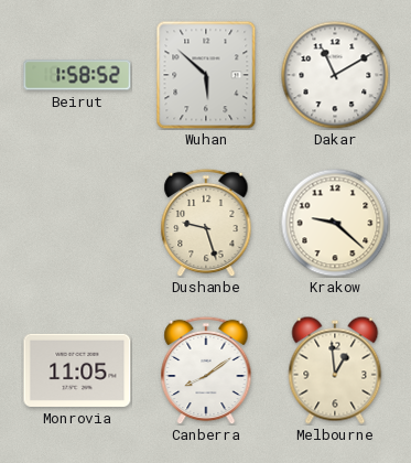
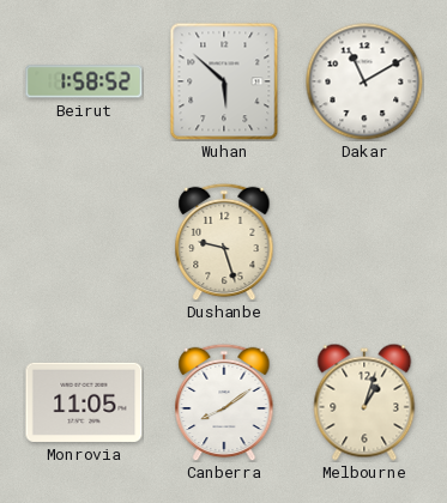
Krakow: 9:22 -> none (335, 223)
Melbourne: 12:59 -> 1:03 (364, 402)
